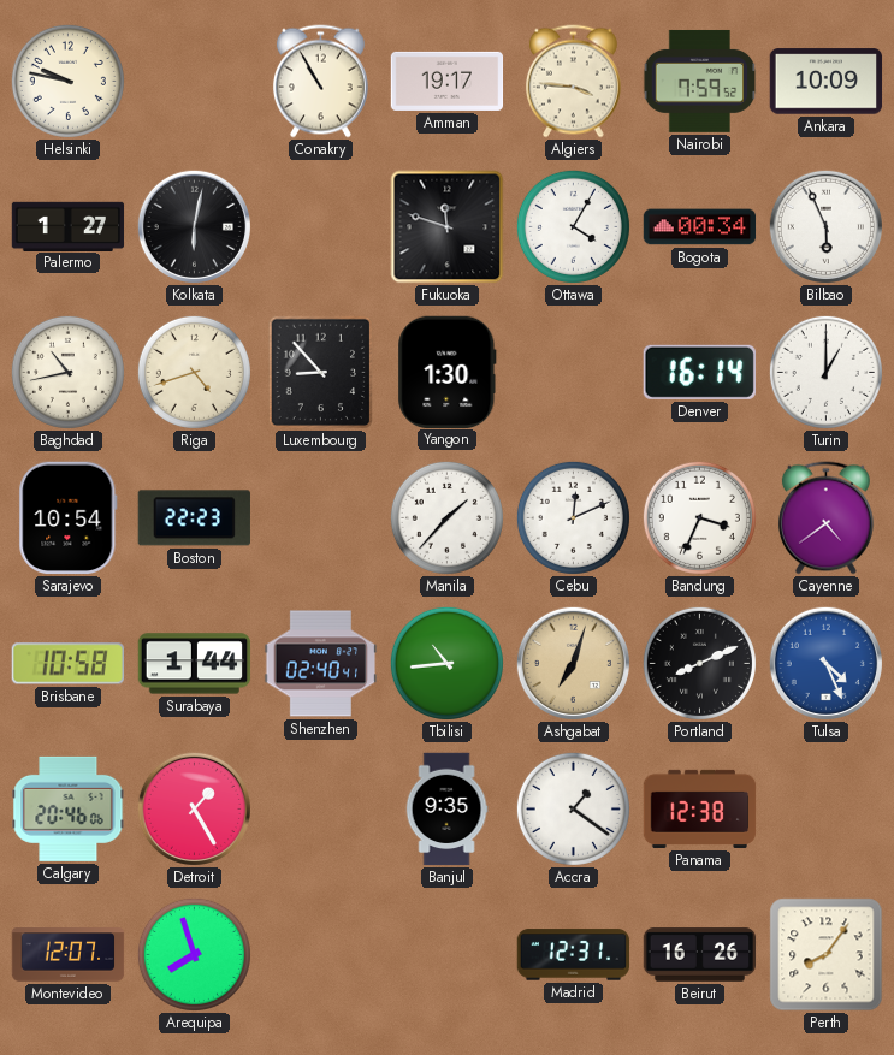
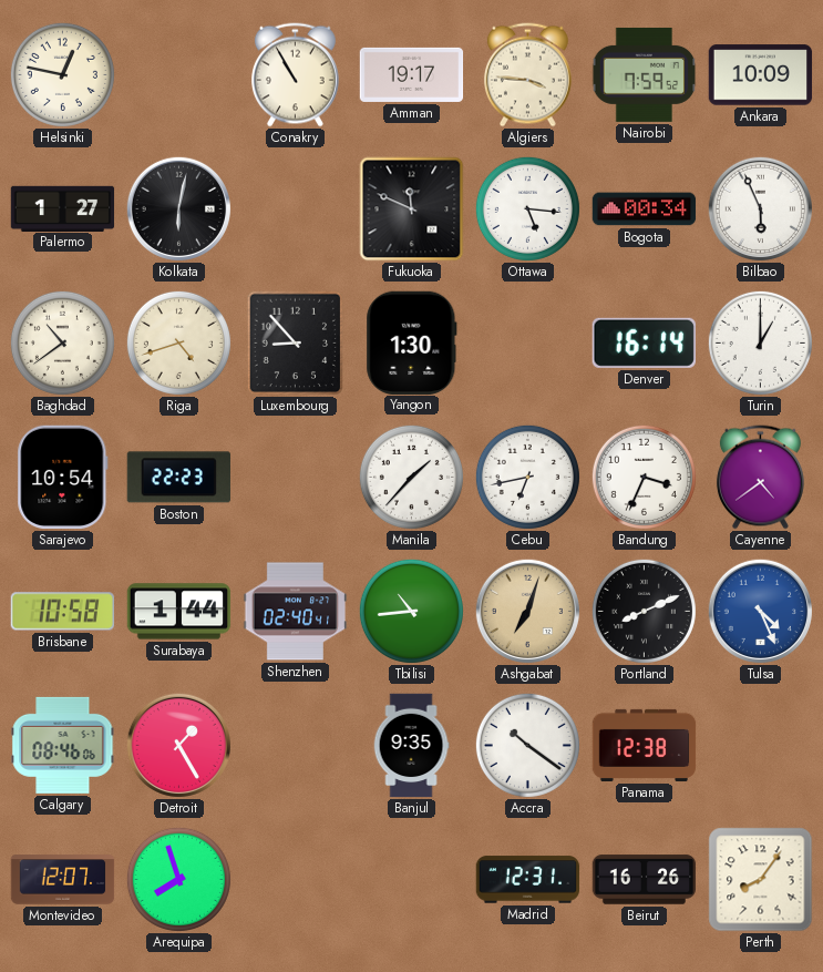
Helsinki: 9:47 -> 12:47 (62, 74)
Fukuoka: 11:48 -> 11:49 (412, 209)
Ottawa: 4:05 -> 5:16 (527, 208)
Baghdad: 10:43 -> 10:39 (62, 342)
Cebu: 12:11 -> 6:43 (527, 477)
Calgary: 20:46 -> 08:46 (63, 745)
Accra: 1:21 -> 10:21 (527, 745)
